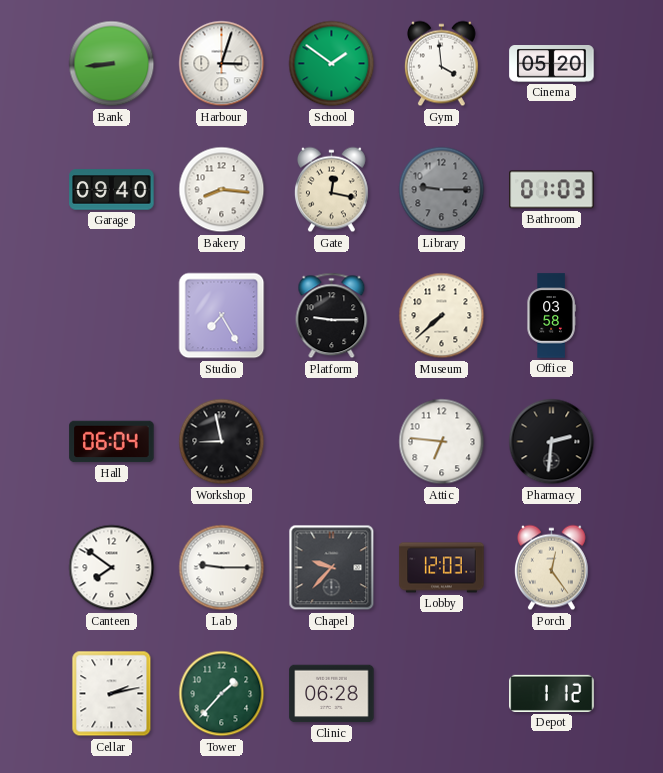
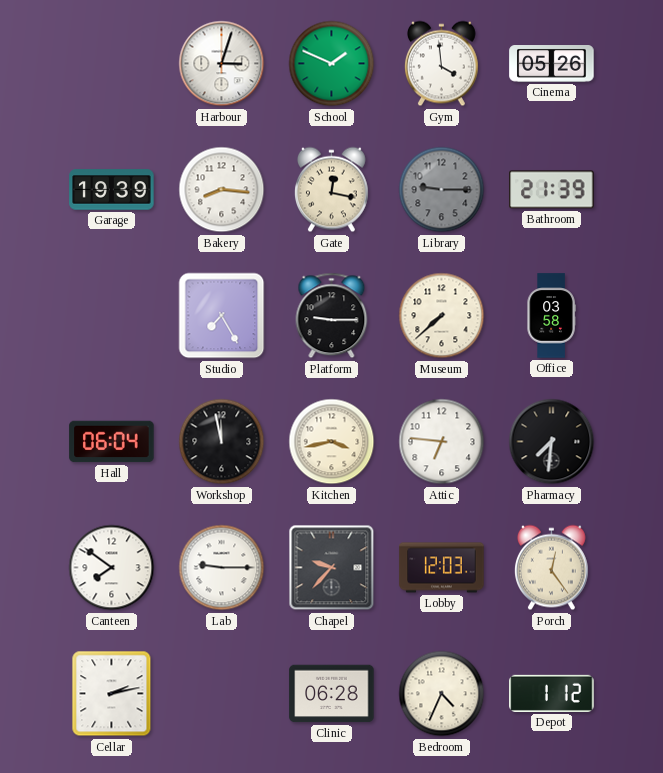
Bank: 8:44 -> none (112, 64)
School: 1:51 -> 1:49 (332, 64)
Cinema: 05:20 -> 05:26 (552, 64)
Garage: 09:40 -> 19:39 (112, 190)
Bathroom: 01:03 -> 21:39 (552, 190)
Workshop: 8:58 -> 11:58 (222, 442)
Kitchen: none -> 3:43 (332, 442)
Pharmacy: 2:31 -> 7:31 (552, 442)
Tower: 1:37 -> none (222, 694)
Bedroom: none -> 4:34 (442, 694)
